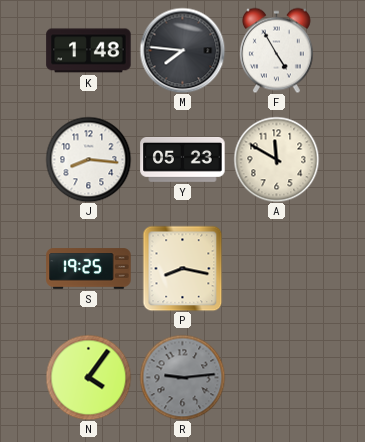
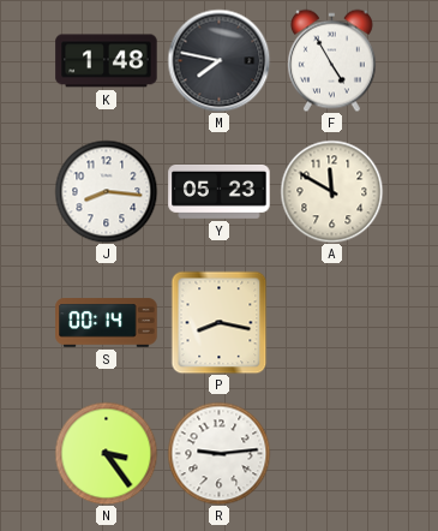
M: 7:46 -> 7:47 (218, 60)
S: 19:25 -> 00:14 (107, 323)
N: 4:06 -> 3:24 (106, 453)
R dial: grey -> white (218, 453)
